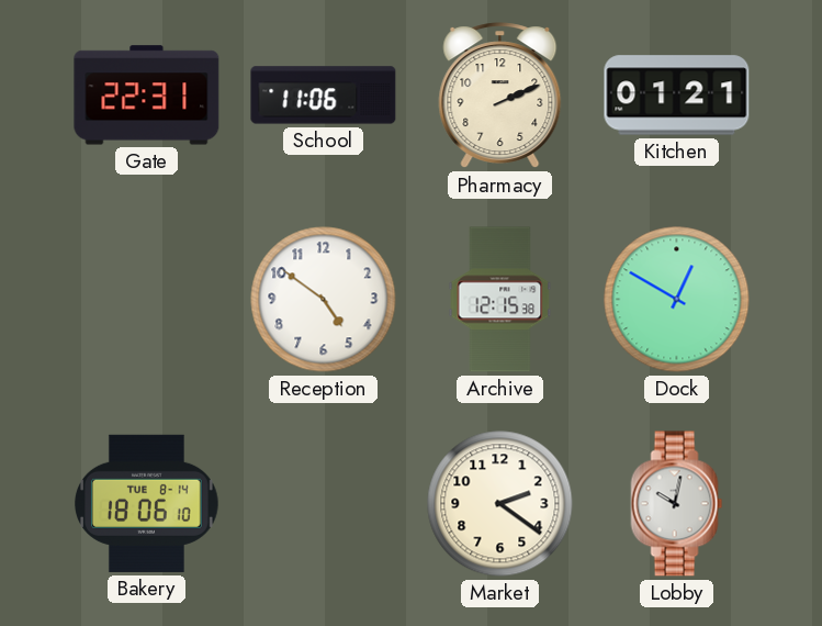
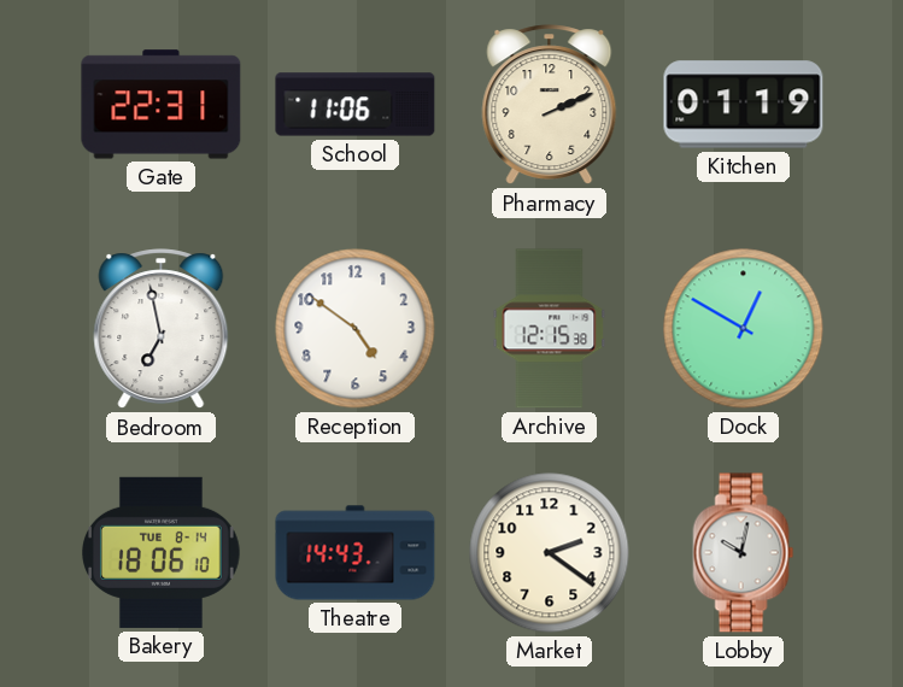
Kitchen: 01:21 -> 01:19 (744, 105)
Bedroom: none -> 6:58 (162, 329)
Theatre: none -> 14:43 (356, 553)
